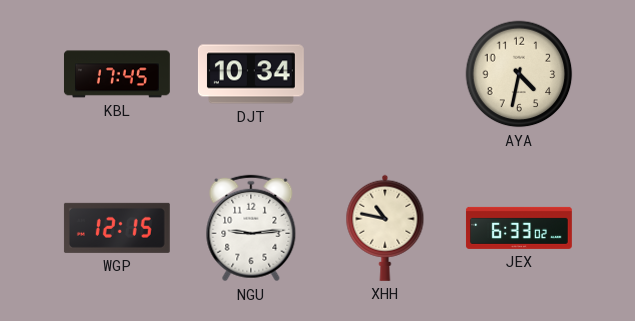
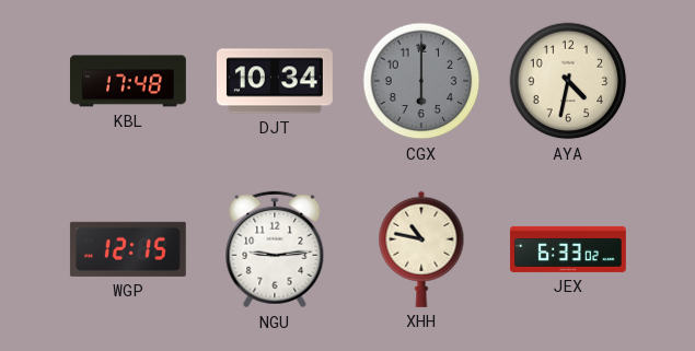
KBL: 17:45 -> 17:48 (128, 81)
CGX: none -> 6:00 (421, 81)
